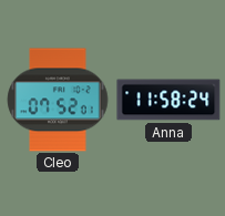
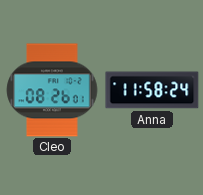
Cleo: 07:52 -> 08:26 (52, 90)
